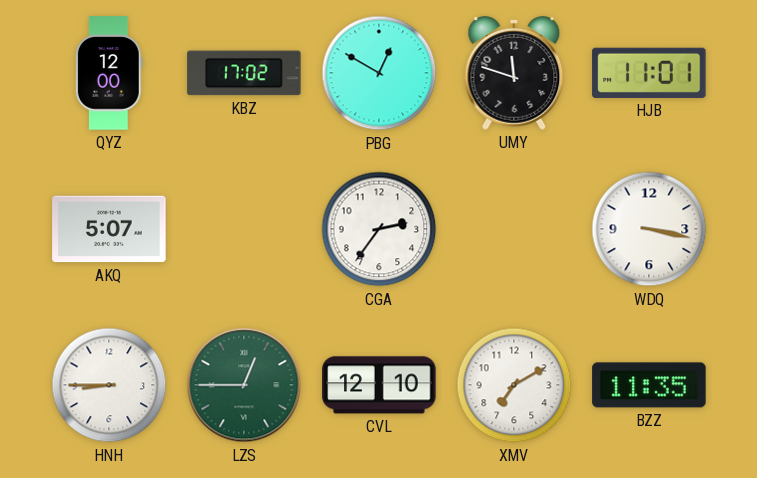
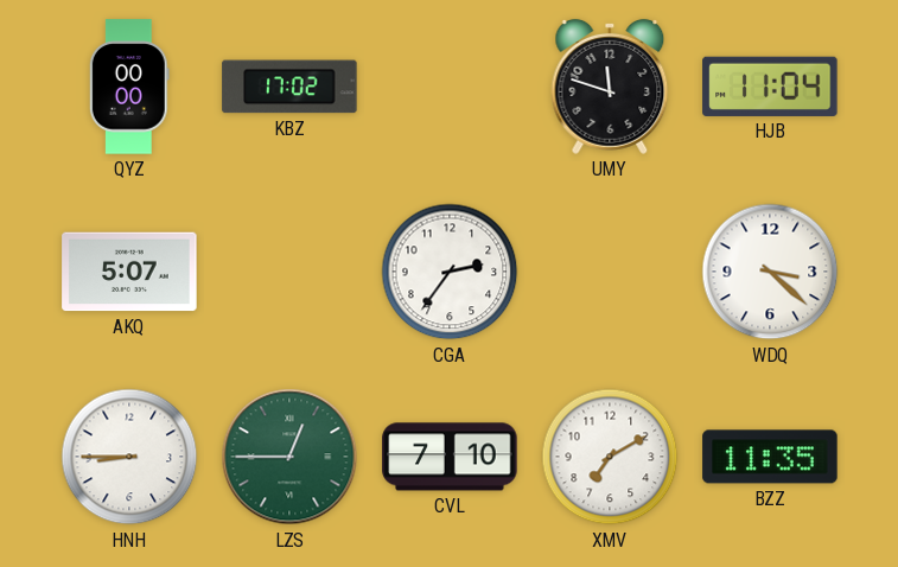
QYZ: 12:00 -> 00:00 (129, 87)
PBG: 12:50 -> none (379, 73)
HJB: 11:01 -> 11:04 (770, 87)
WDQ: 3:17 -> 3:22 (770, 272)
CVL: 12:10 -> 7:10 (450, 457)
